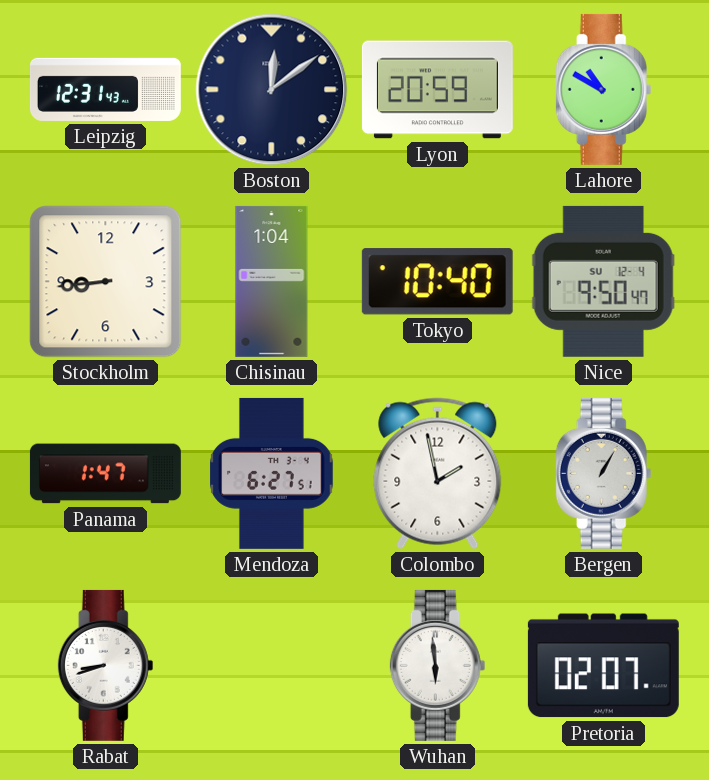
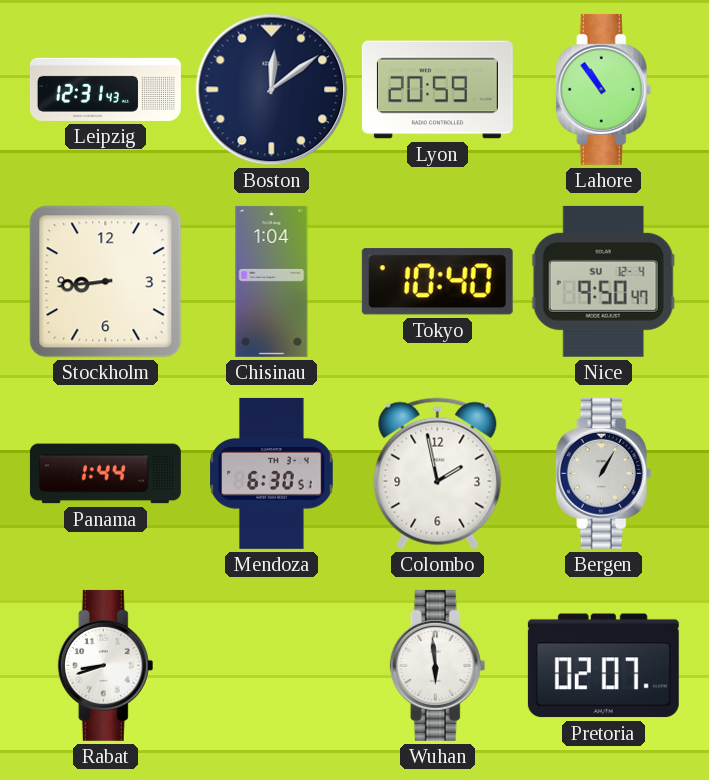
Lahore: 10:50 -> 10:54 (604, 89)
Panama: 1:47 -> 1:44 (105, 474)
Mendoza: 6:27 -> 6:30 (272, 473)
